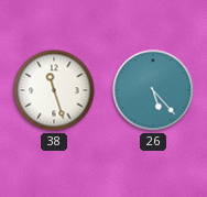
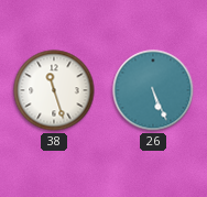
26: 5:23 -> 5:26 (153, 90)
